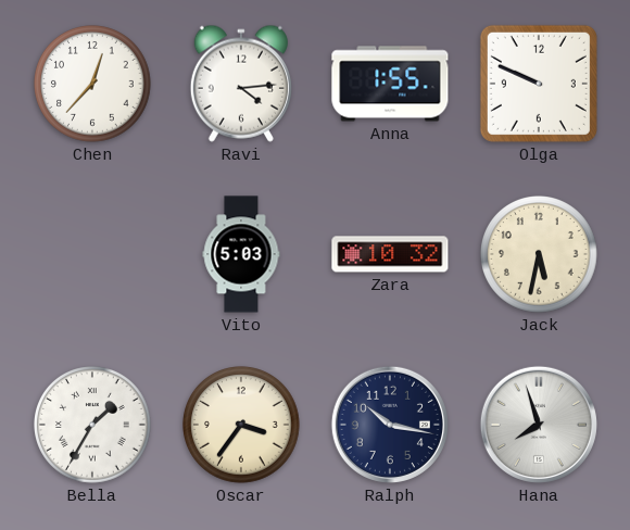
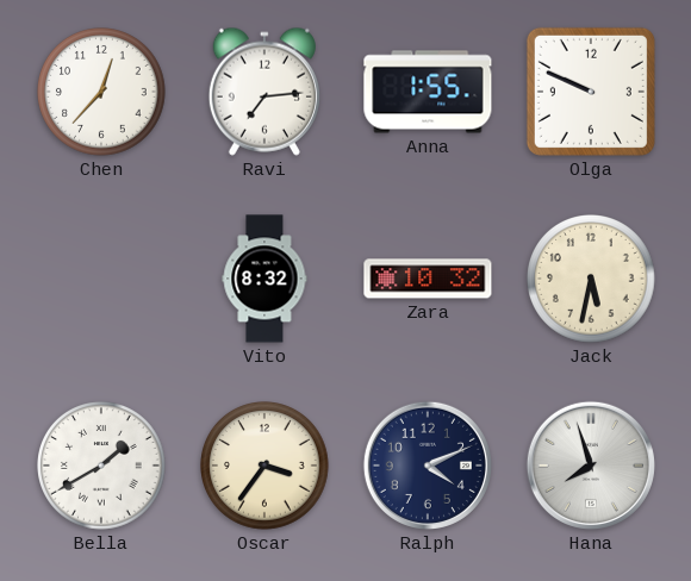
Ravi: 4:14 -> 7:14 (264, 92)
Vito: 5:03 -> 8:32 (264, 279)
Bella: 1:35 -> 1:40 (102, 467)
Ralph: 10:17 -> 4:11 (428, 466)
